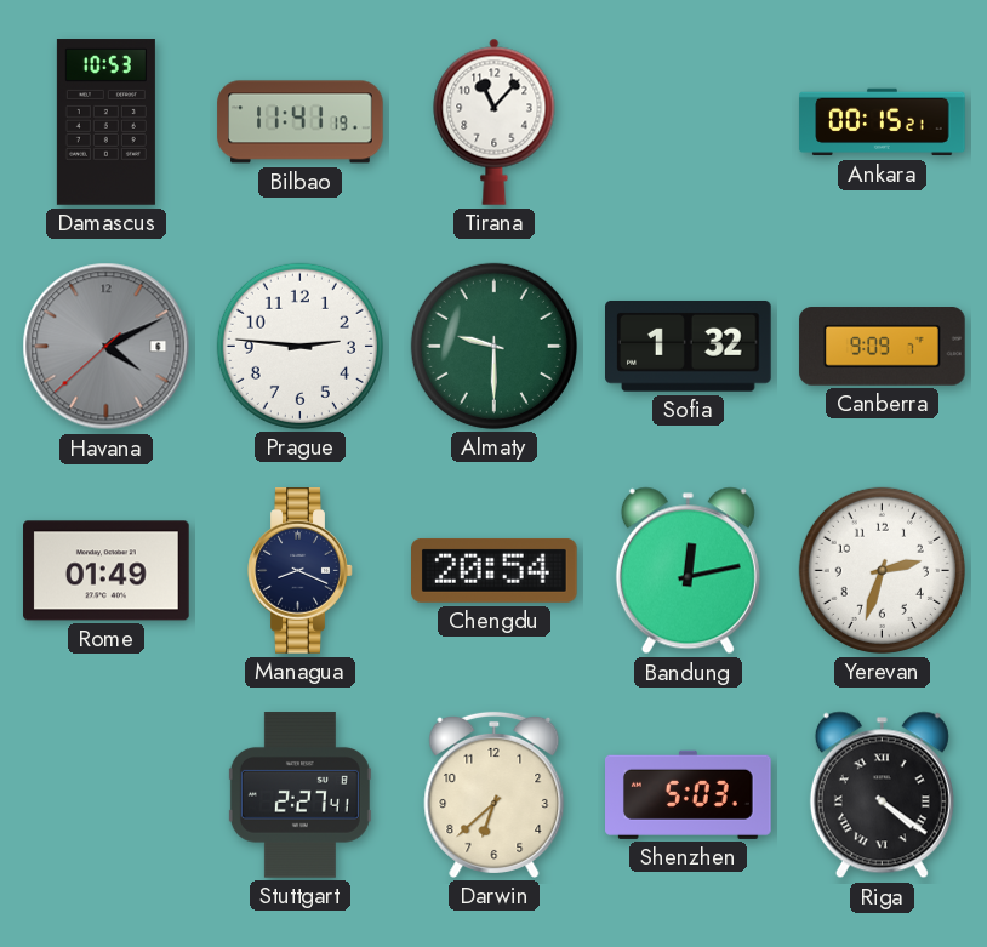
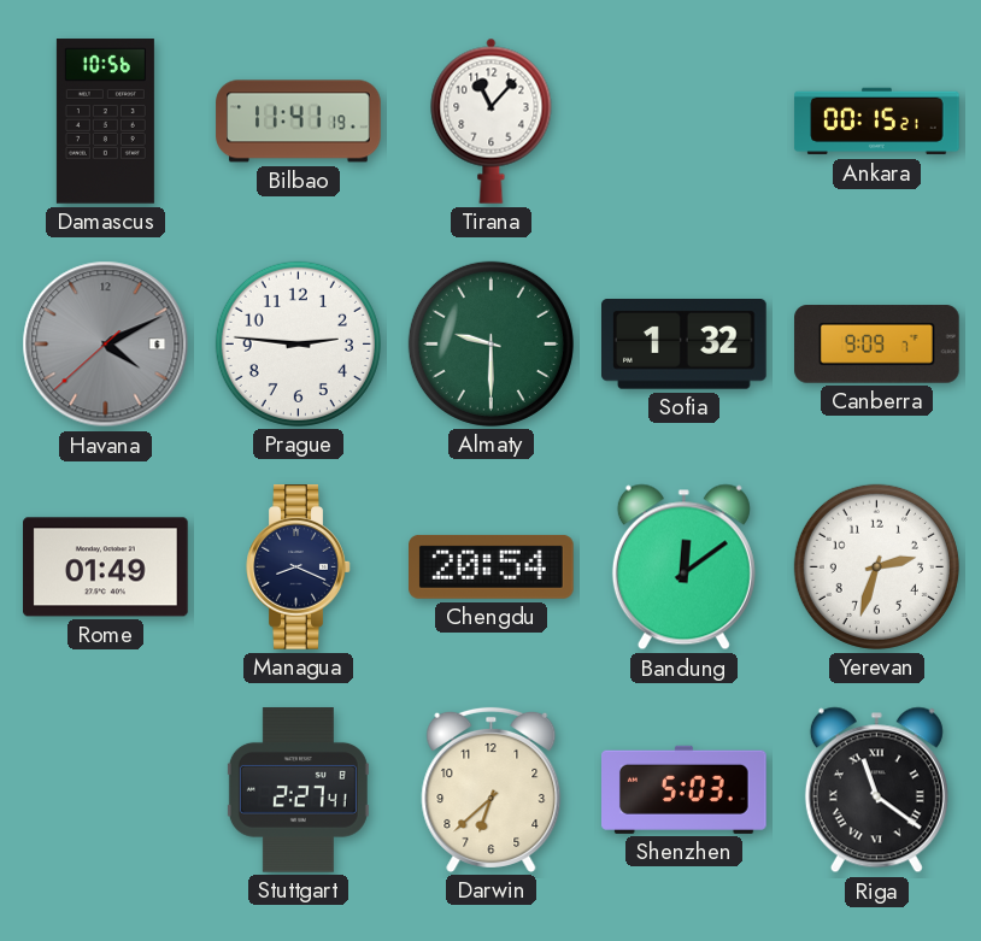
Damascus: 10:53 -> 10:56 (105, 122)
Bandung: 12:13 -> 12:09 (683, 567)
Riga: 4:21 -> 11:21 (876, 790)
